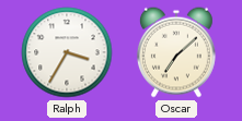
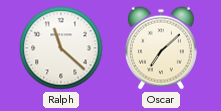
Ralph: 3:35 -> 11:22 (61, 48)
